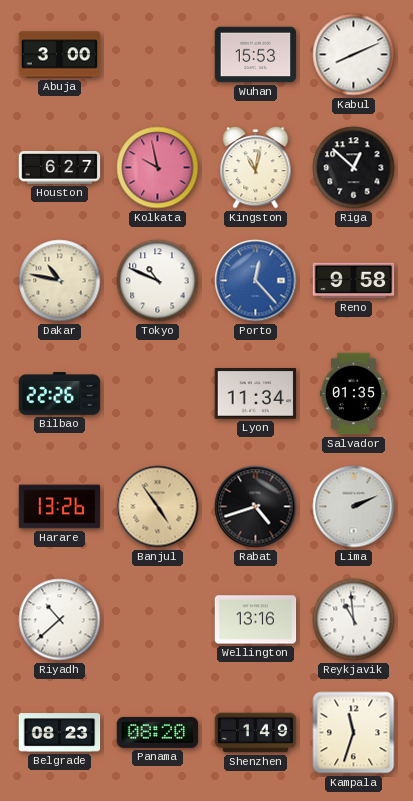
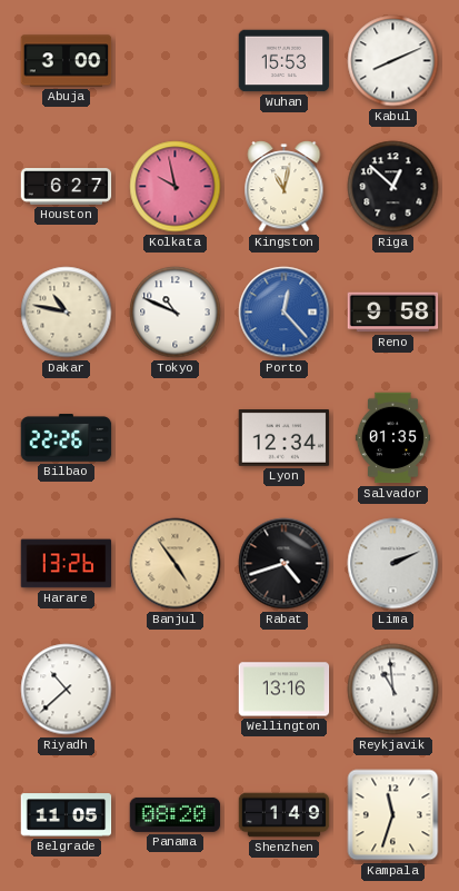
Lyon: 11:34 -> 12:34 (285, 438)
Belgrade: 08:23 -> 11:05 (67, 815)
